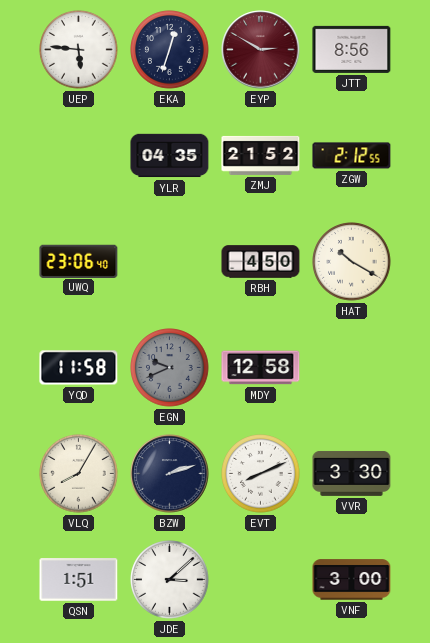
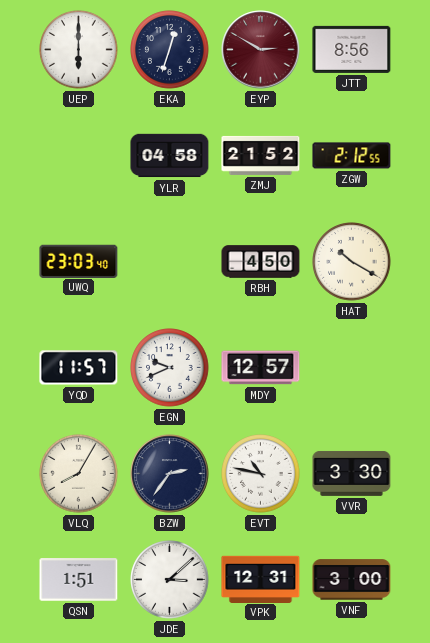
UEP: 5:46 -> 6:00 (79, 50)
YLR: 04:35 -> 04:58 (170, 156)
UWQ: 23:06 -> 23:03 (79, 261)
YQD: 11:58 -> 11:57 (79, 368)
EGN dial: grey -> white (170, 368)
MDY: 12:58 -> 12:57 (261, 368)
BZW: 2:12 -> 2:36 (170, 474)
EVT: 8:11 -> 10:47 (261, 474)
VPK: none -> 12:31 (261, 579)
